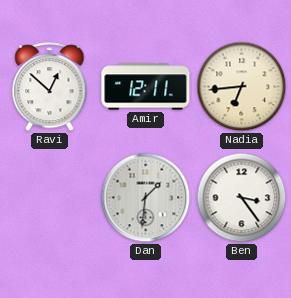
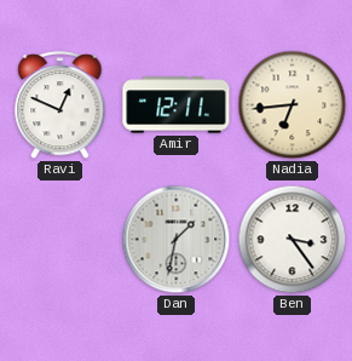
Ravi: 12:52 -> 12:49 (60, 105)
Dan: 1:31 -> 1:32 (177, 240)
